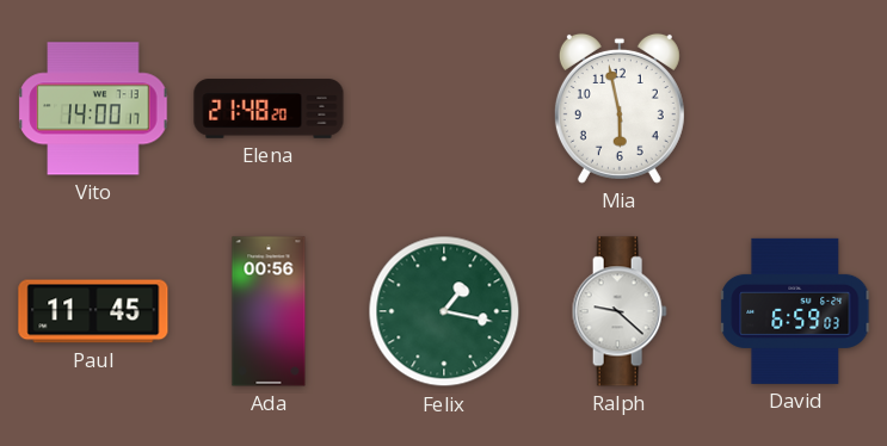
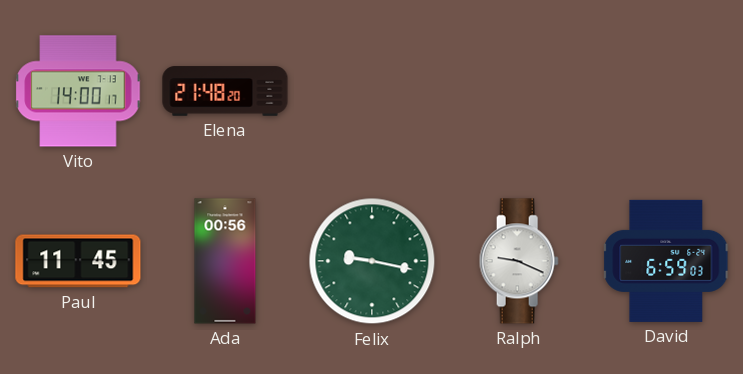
Mia: 5:58 -> none (620, 109)
Felix: 1:17 -> 9:17 (372, 261)
Ralph: 9:22 -> 9:19 (519, 261)
